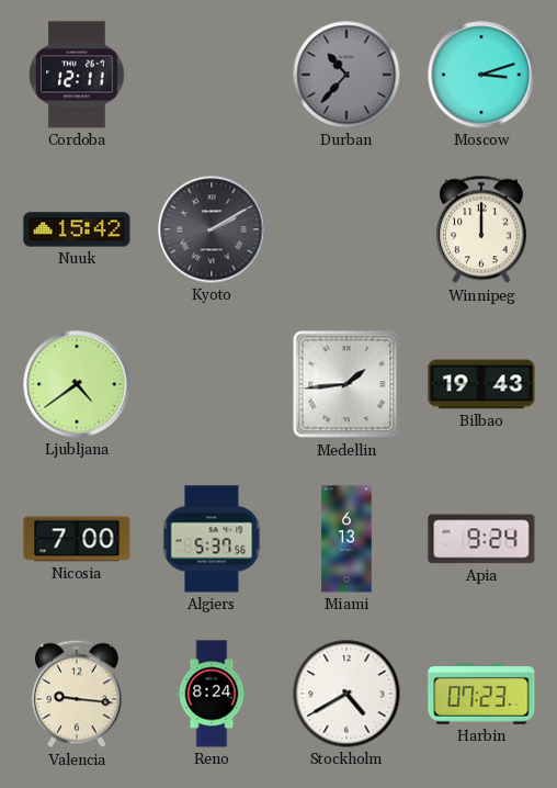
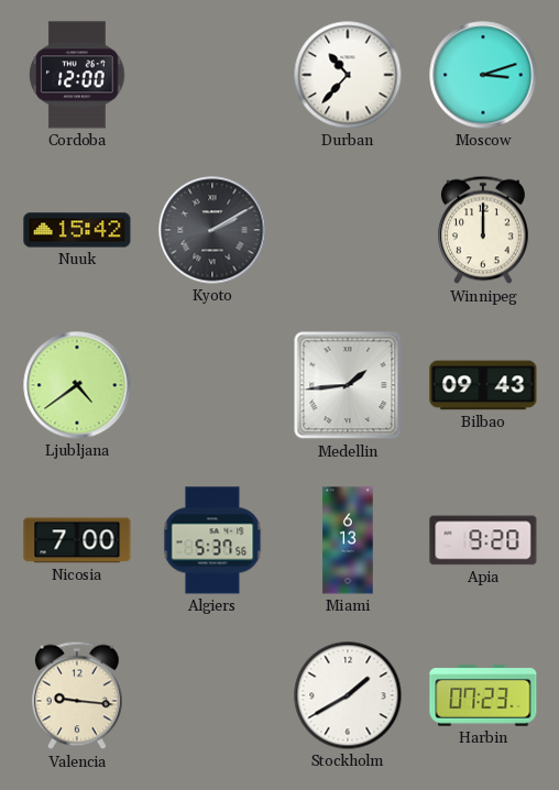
Cordoba: 12:11 -> 12:00 (77, 75)
Durban dial: grey -> white (348, 75)
Bilbao: 19:43 -> 09:43 (483, 385)
Apia: 9:24 -> 9:20 (483, 540)
Reno: 8:24 -> none (212, 694)
Stockholm: 4:40 -> 1:40 (348, 695)
